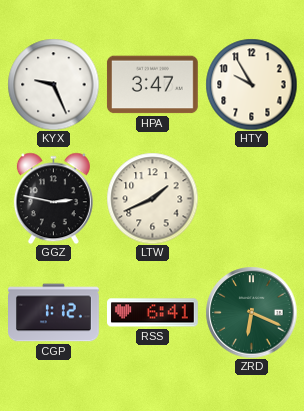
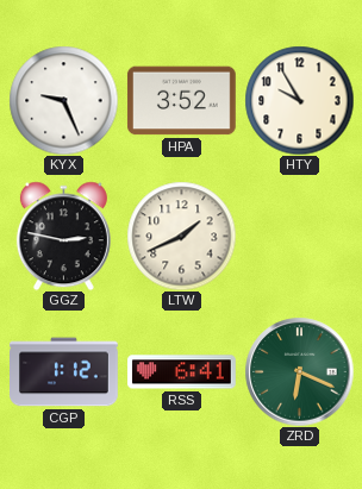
HPA: 3:47 -> 3:52 (181, 101)
